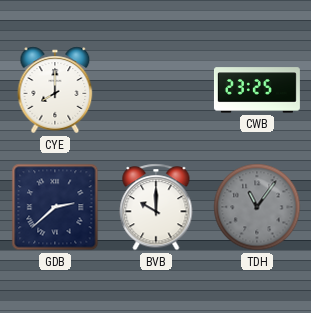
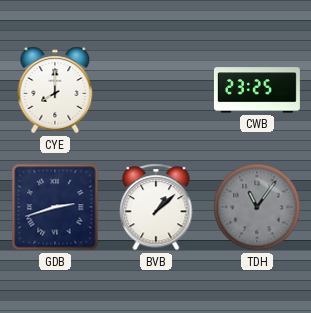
GDB: 2:38 -> 2:42 (55, 207)
BVB: 10:00 -> 1:08 (156, 207)
